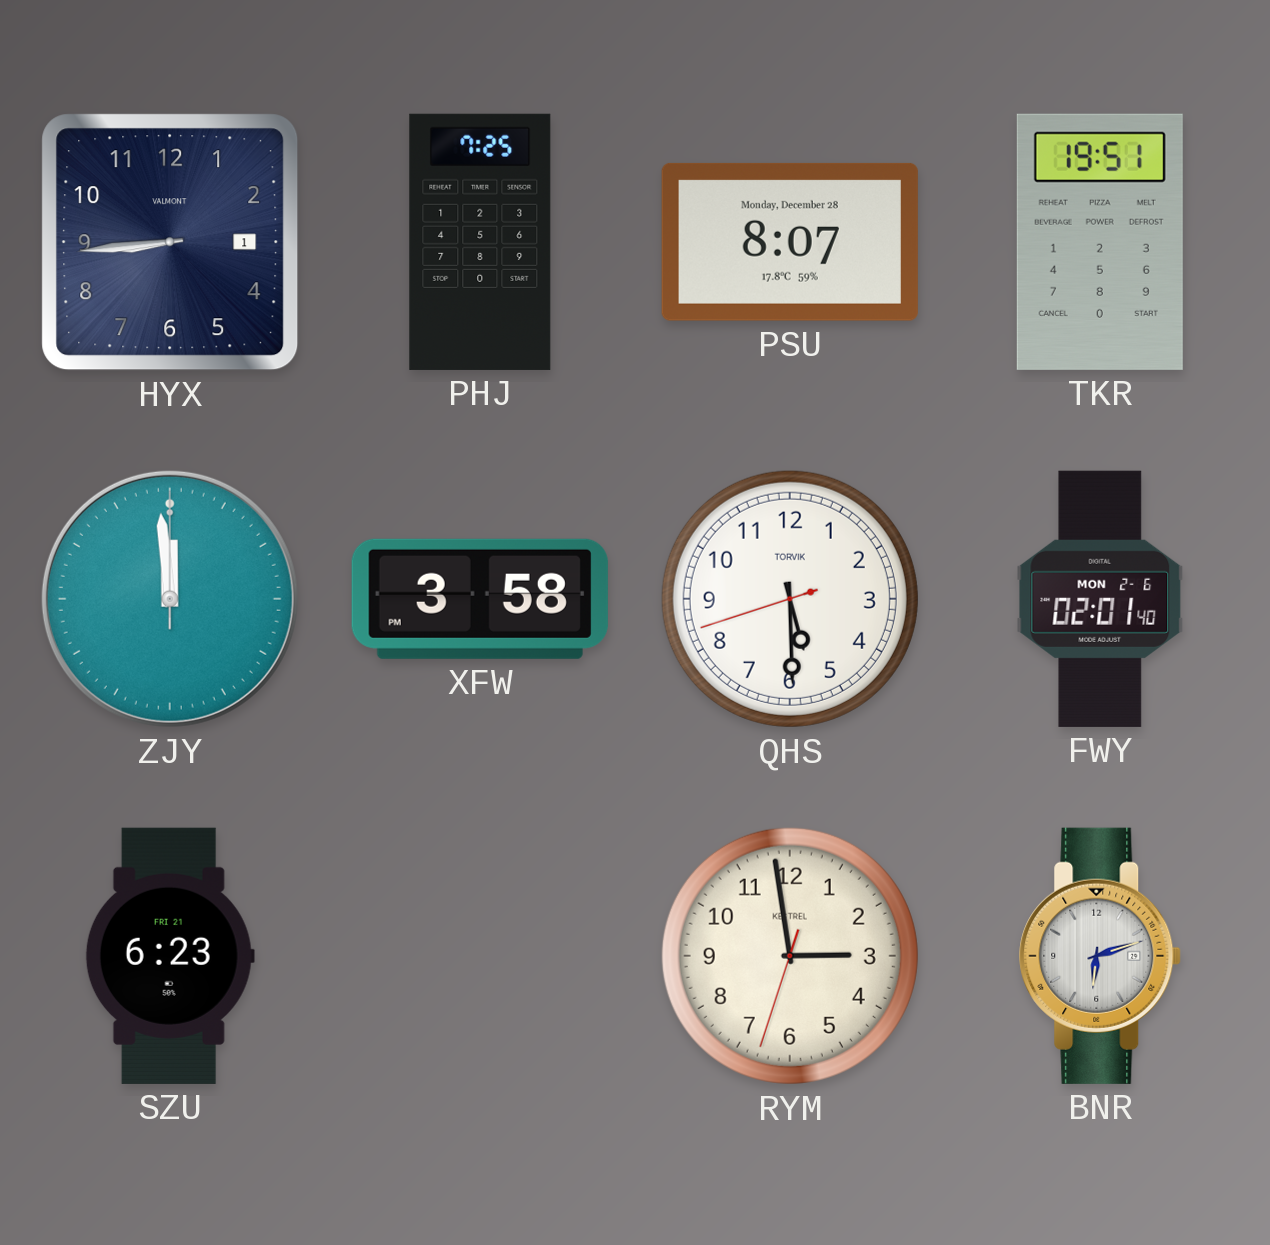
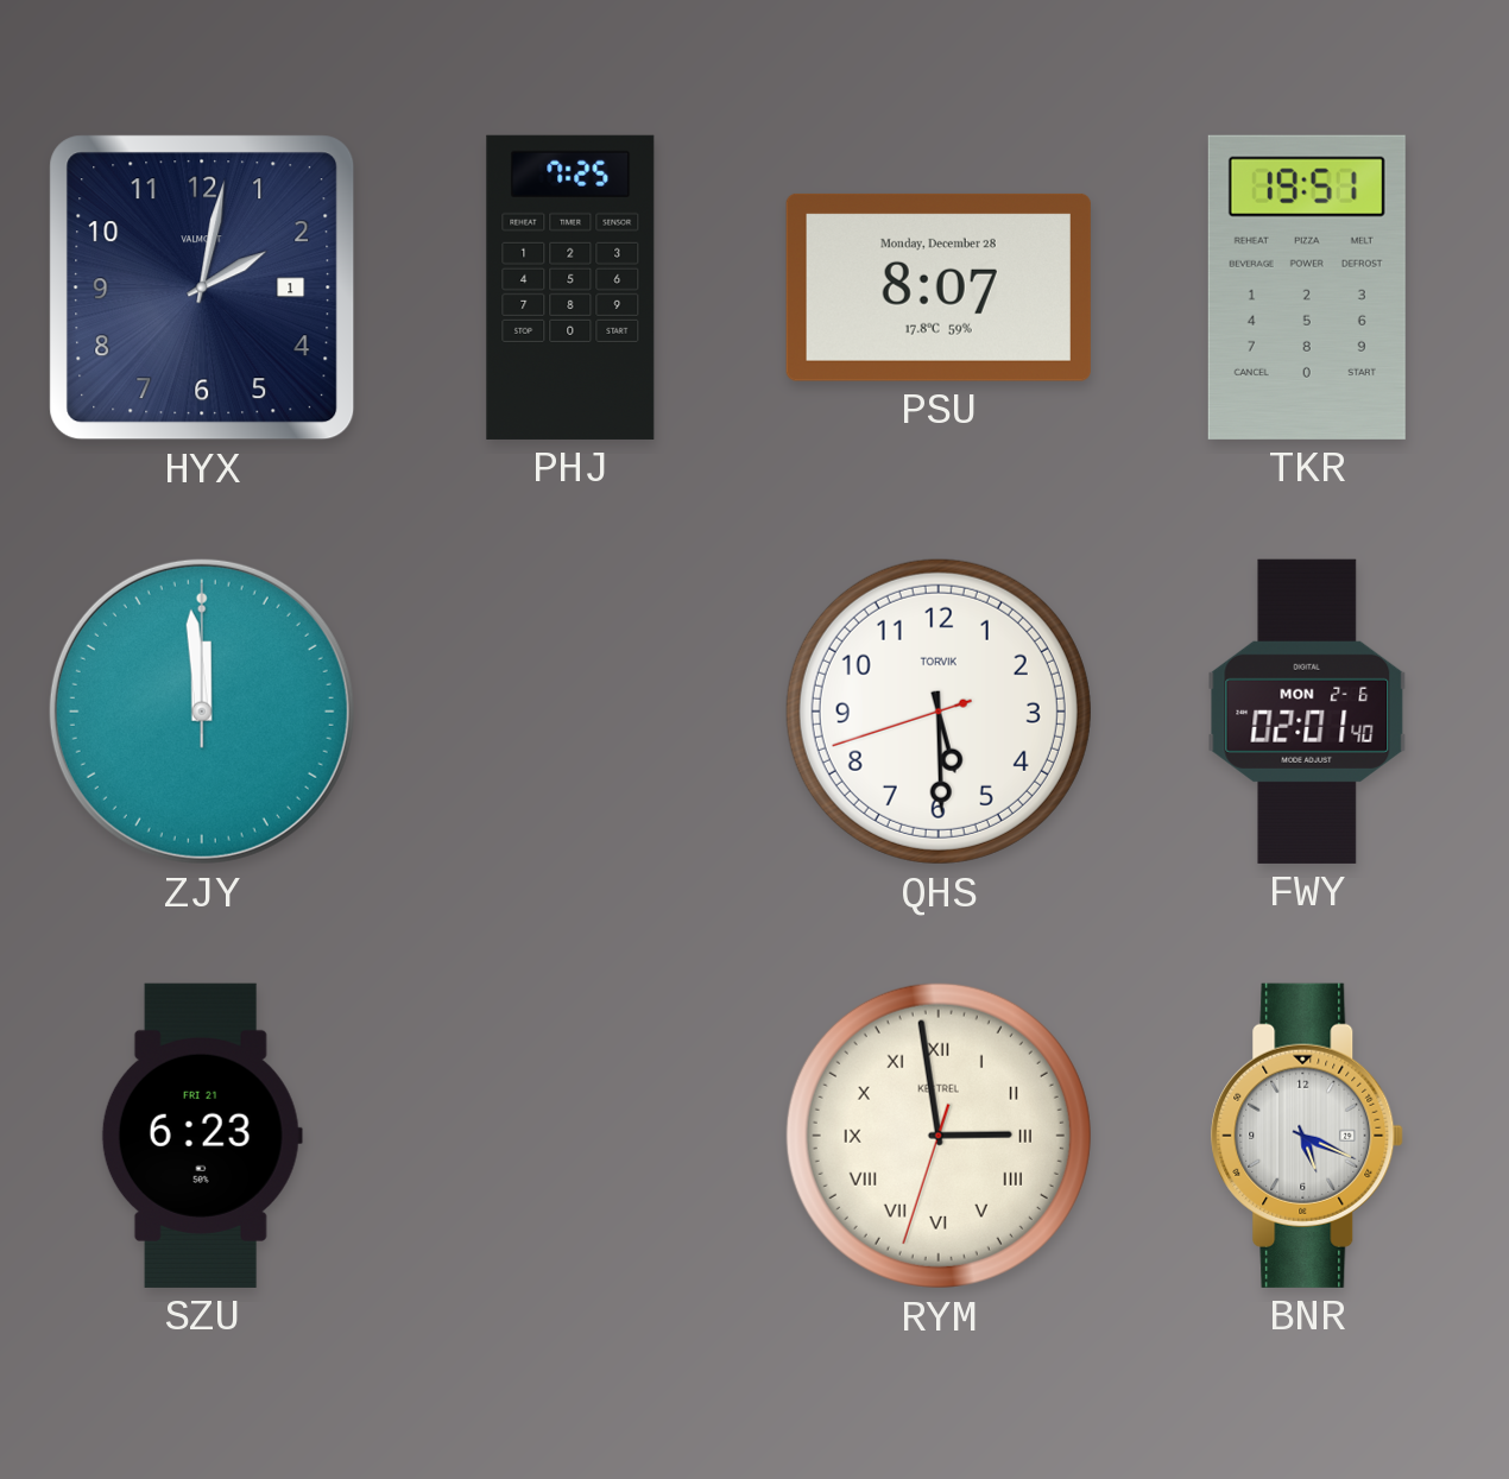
HYX: 8:44 -> 2:02 (202, 287)
XFW: 3:58 -> none (480, 599)
RYM numerals: Arabic -> Roman (939, 1136)
BNR: 6:12 -> 5:19 (1307, 1136)
